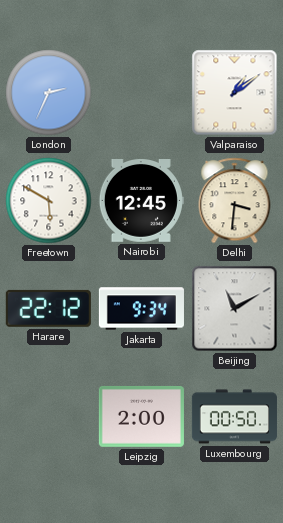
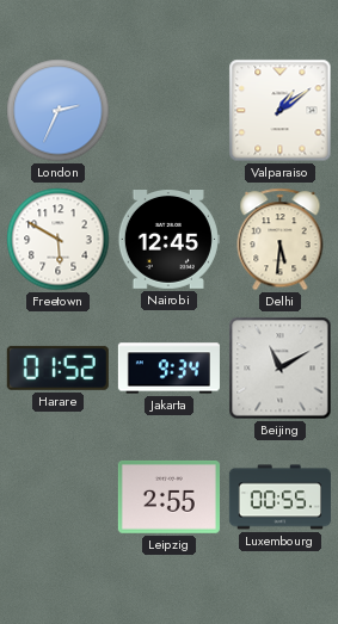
Delhi: 3:31 -> 5:31 (281, 240)
Harare: 22:12 -> 01:52 (57, 367)
Leipzig: 2:00 -> 2:55 (168, 496)
Luxembourg: 00:50 -> 00:55 (279, 498)
